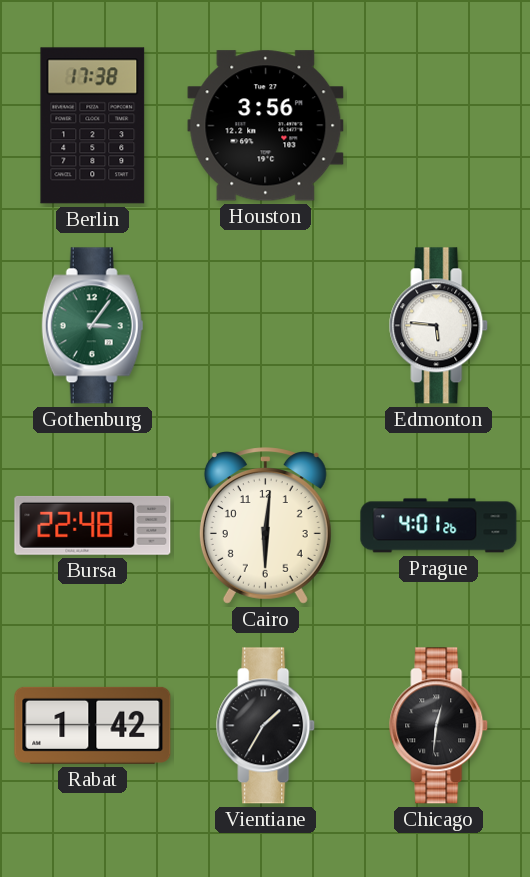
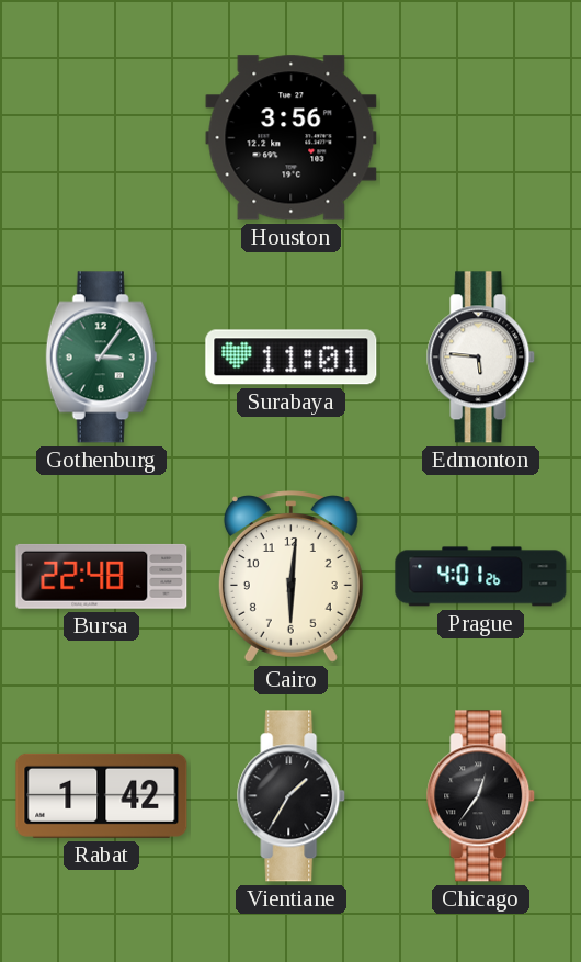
Berlin: 17:38 -> none (93, 126)
Surabaya: none -> 11:01 (292, 358)
Chicago: 12:31 -> 12:36 (481, 796)
